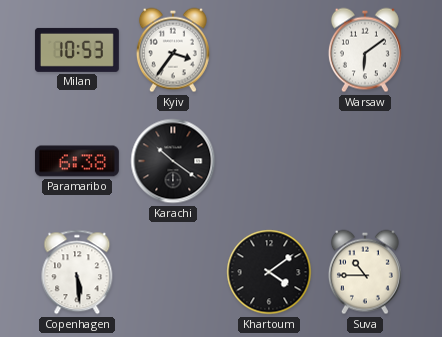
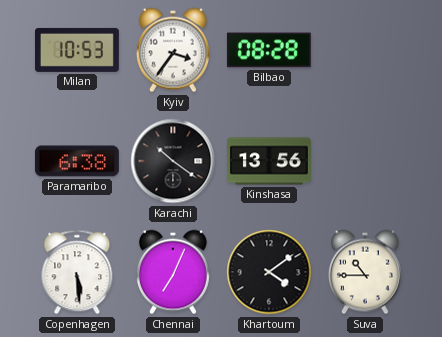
Bilbao: none -> 08:28 (269, 50)
Warsaw: 6:09 -> none (365, 50)
Kinshasa: none -> 13:56 (269, 161)
Chennai: none -> 7:04 (173, 272)
